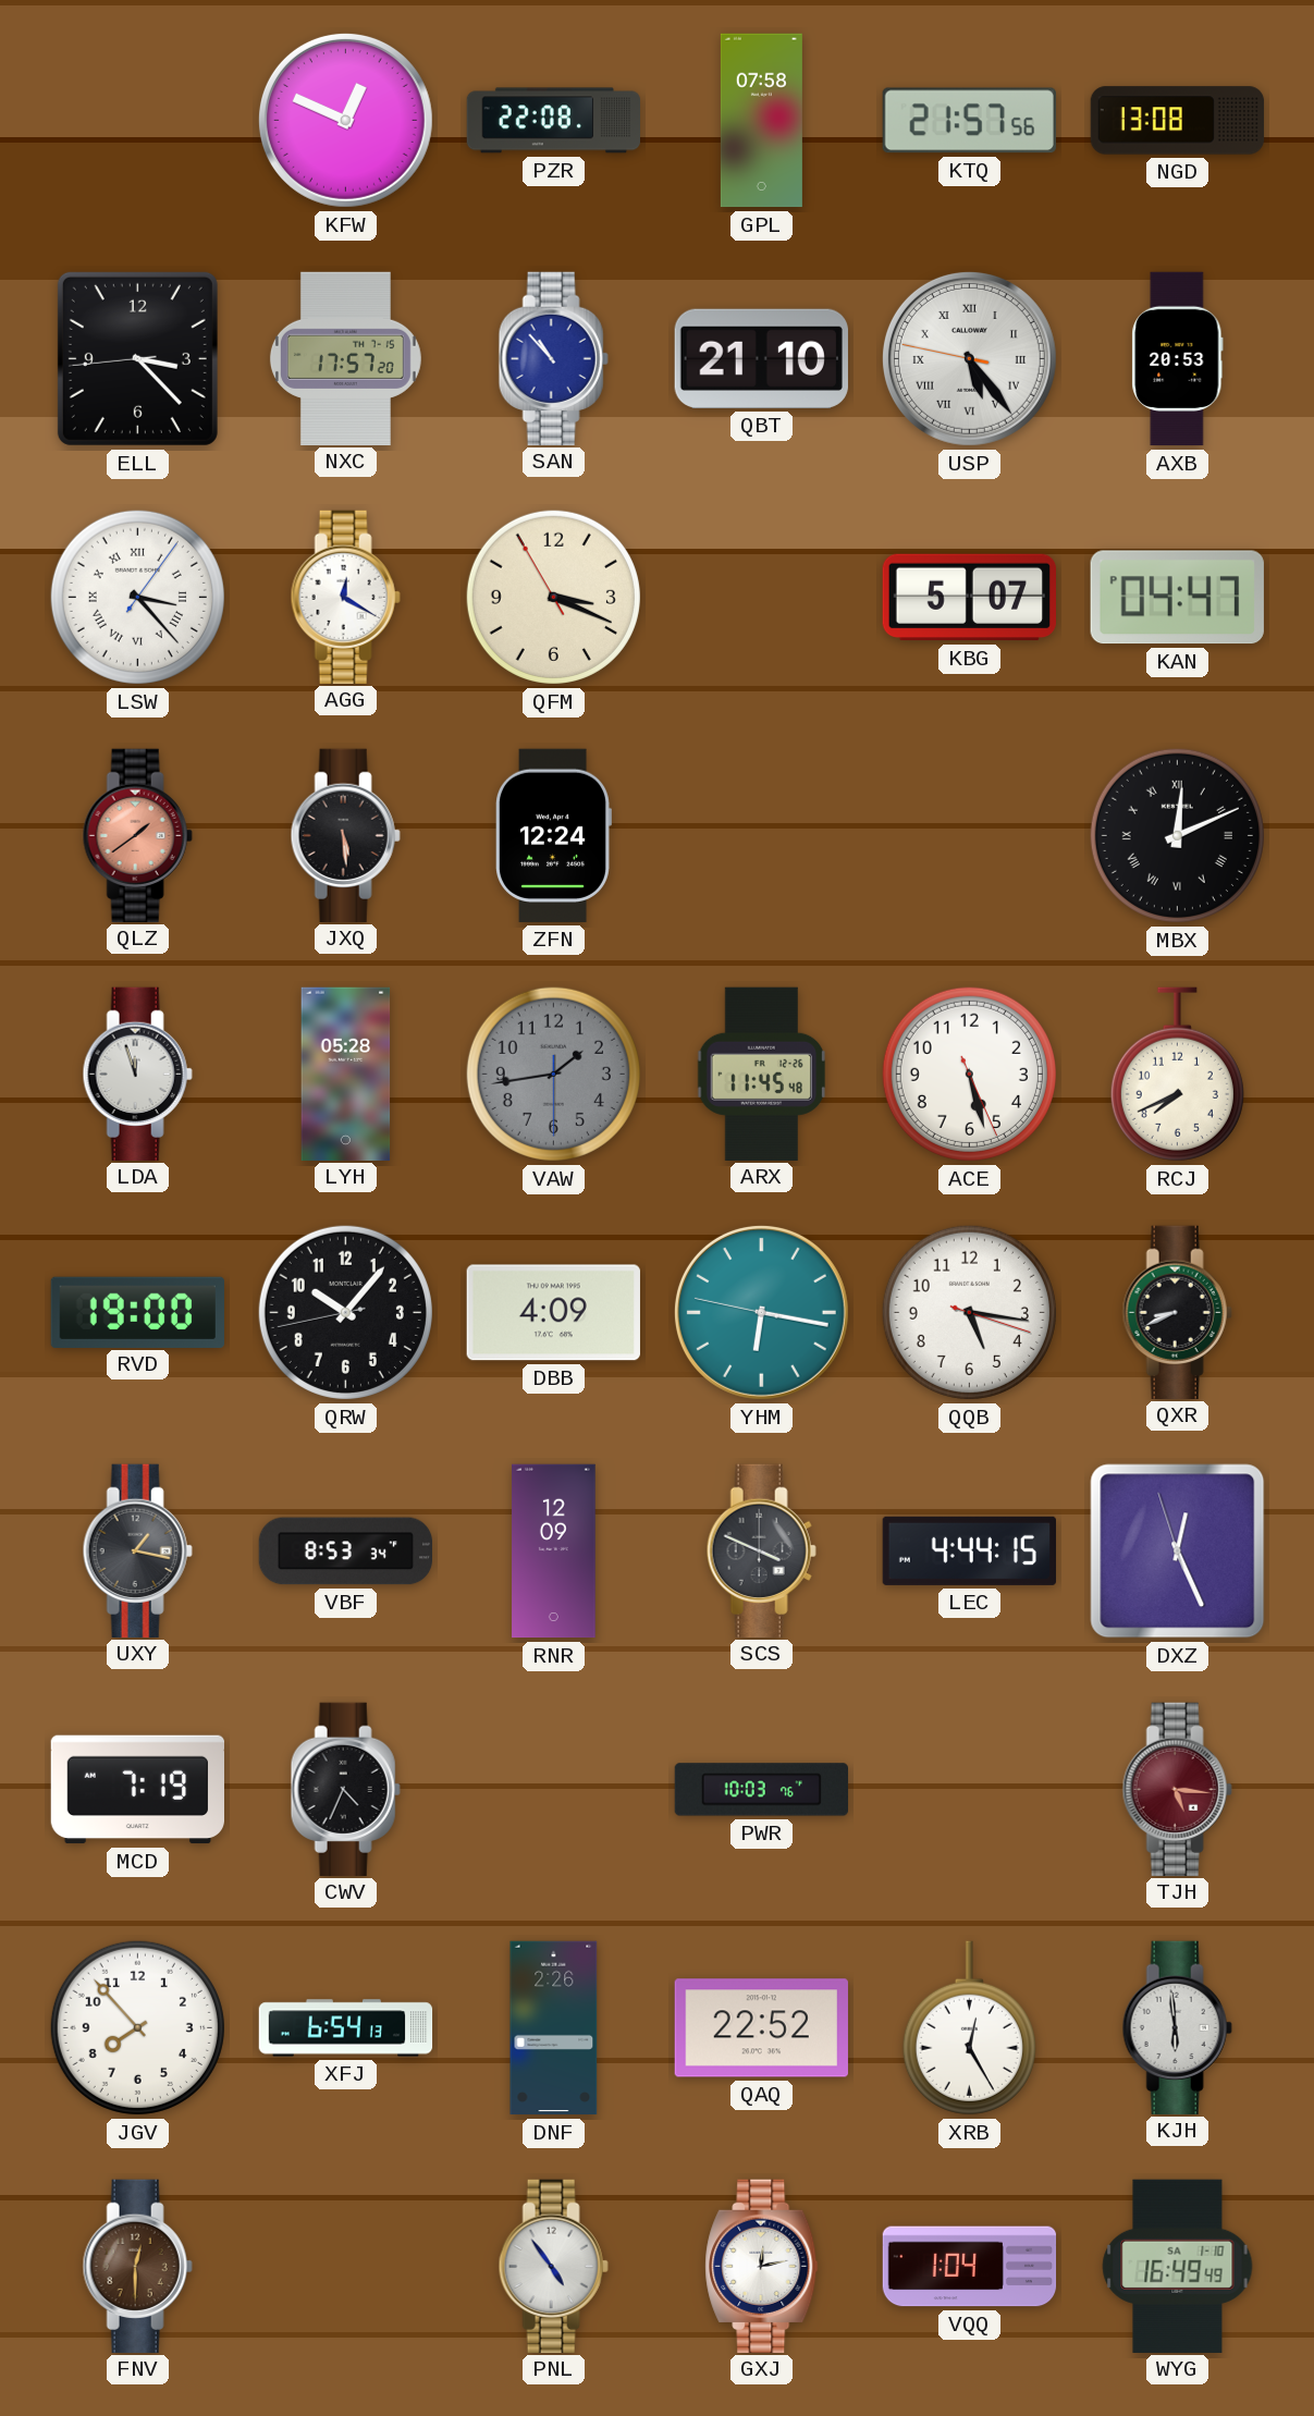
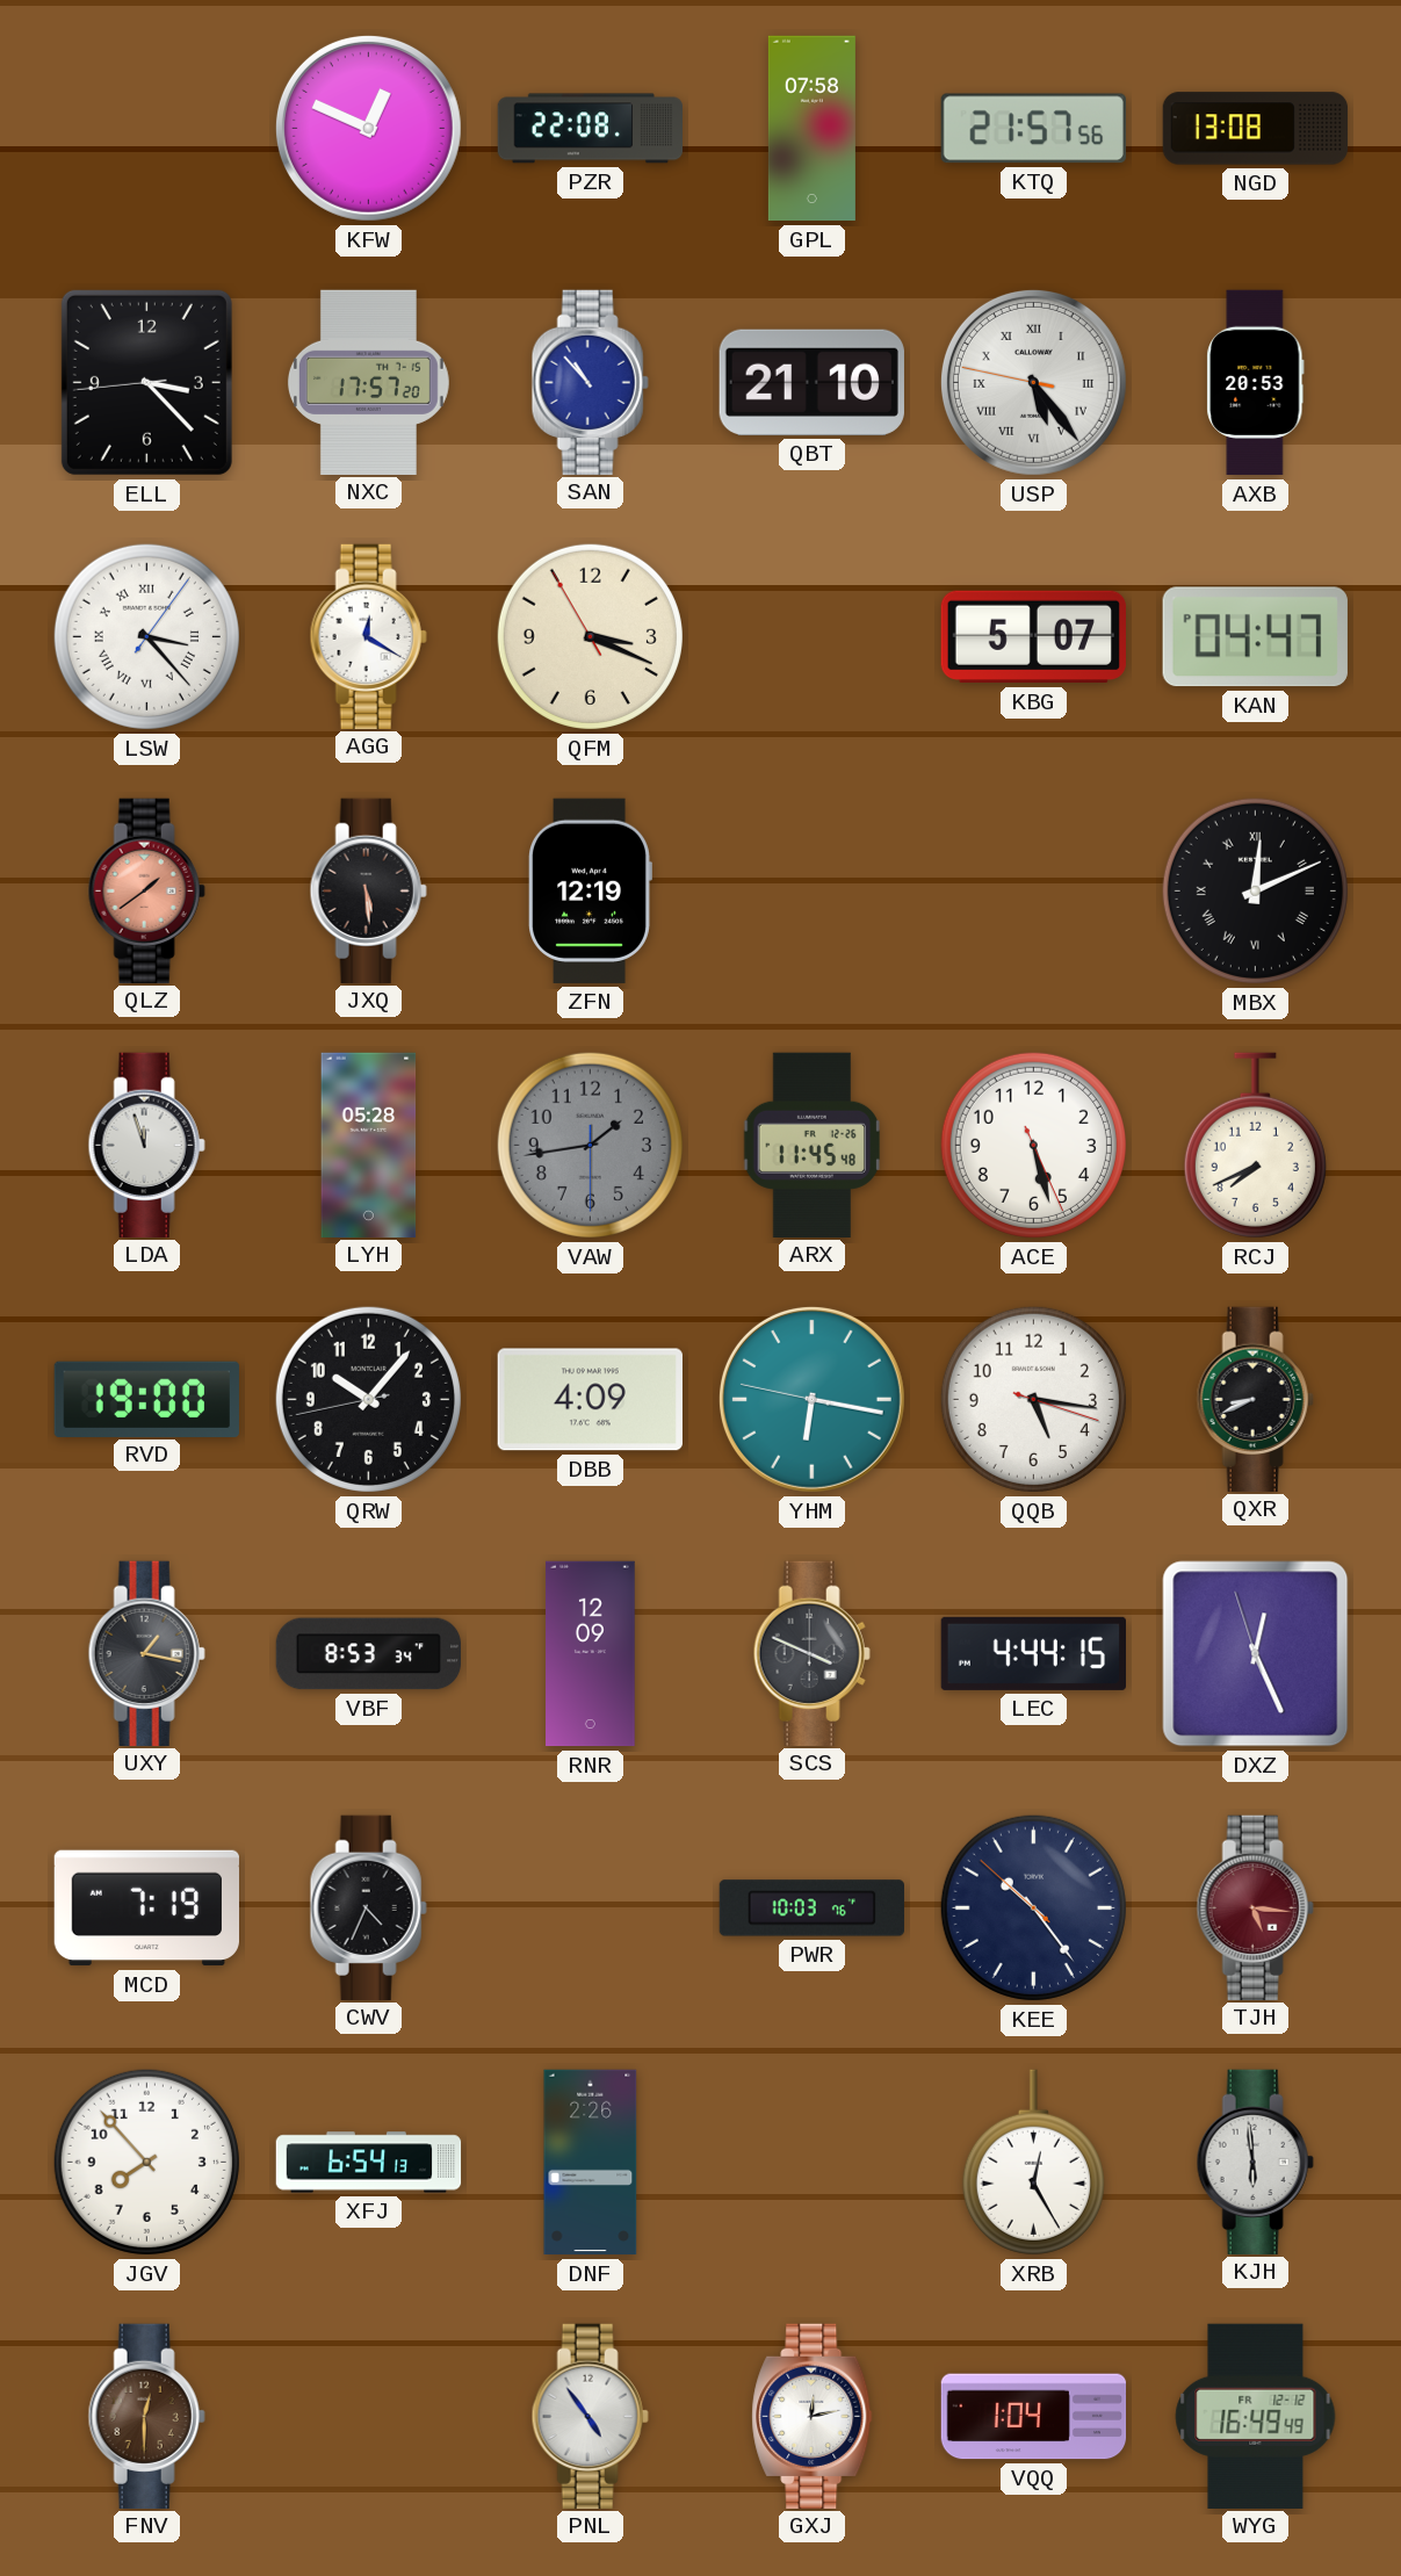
ZFN: 12:24 -> 12:19 (590, 890)
KEE: none -> 10:23 (1033, 1907)
QAQ: 22:52 -> none (761, 2028)
WYG date: SA 1-10 -> FR 12-12 (1256, 2416)
